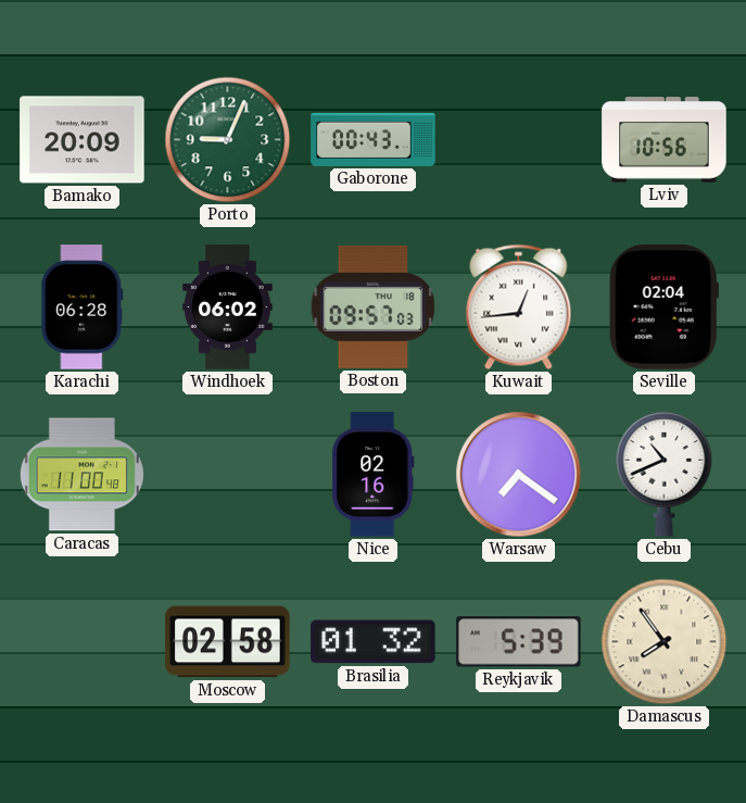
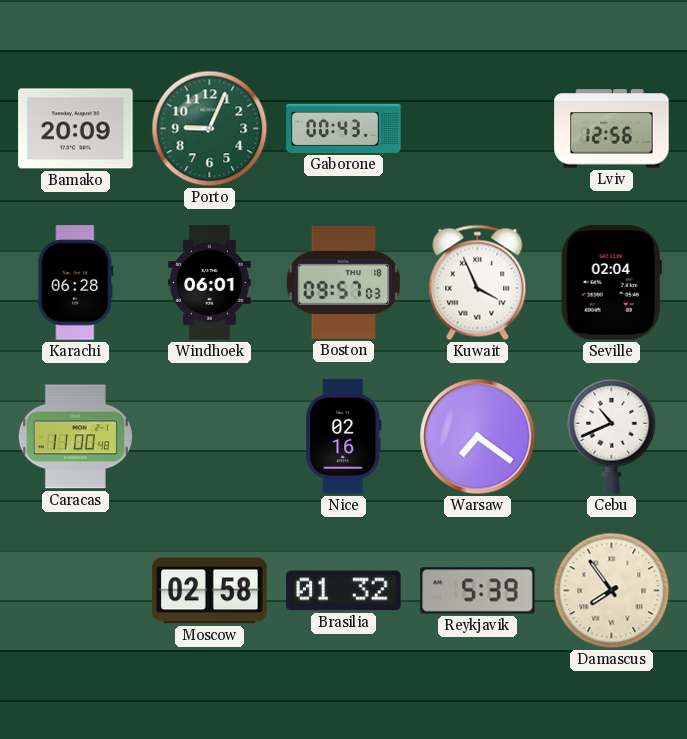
Lviv: 10:56 -> 12:56 (612, 129)
Windhoek: 06:02 -> 06:01 (210, 283)
Kuwait: 12:44 -> 3:56 (478, 283)
